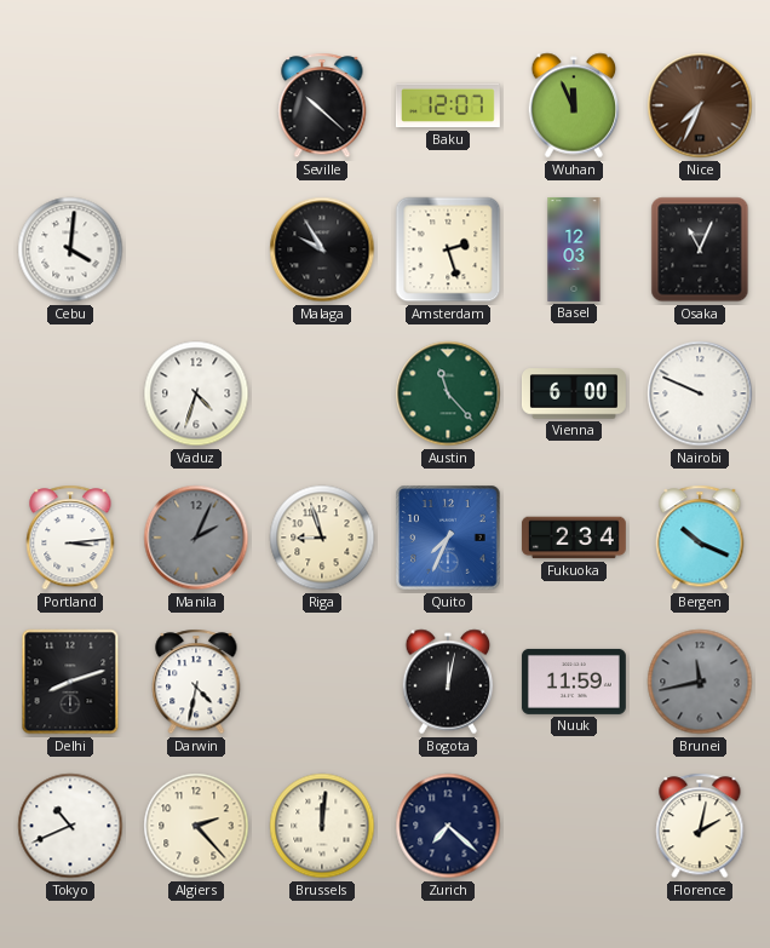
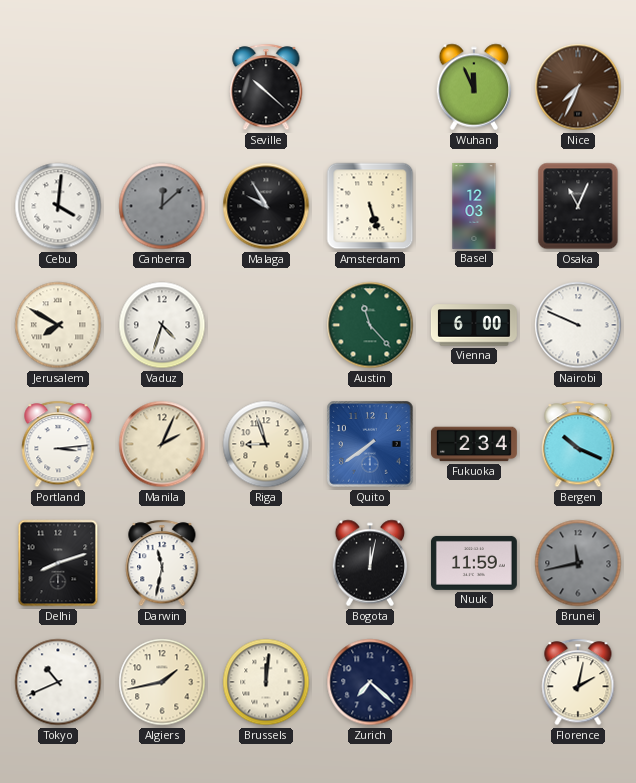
Baku: 12:07 -> none (448, 105)
Canberra: none -> 12:08 (162, 206)
Amsterdam: 2:27 -> 5:27 (370, 206)
Jerusalem: none -> 7:50 (58, 325)
Manila dial: grey -> cream (162, 444)
Quito: 7:34 -> 7:39 (370, 444)
Darwin: 4:32 -> 11:32 (162, 563)
Algiers: 2:23 -> 1:43 (162, 682)
